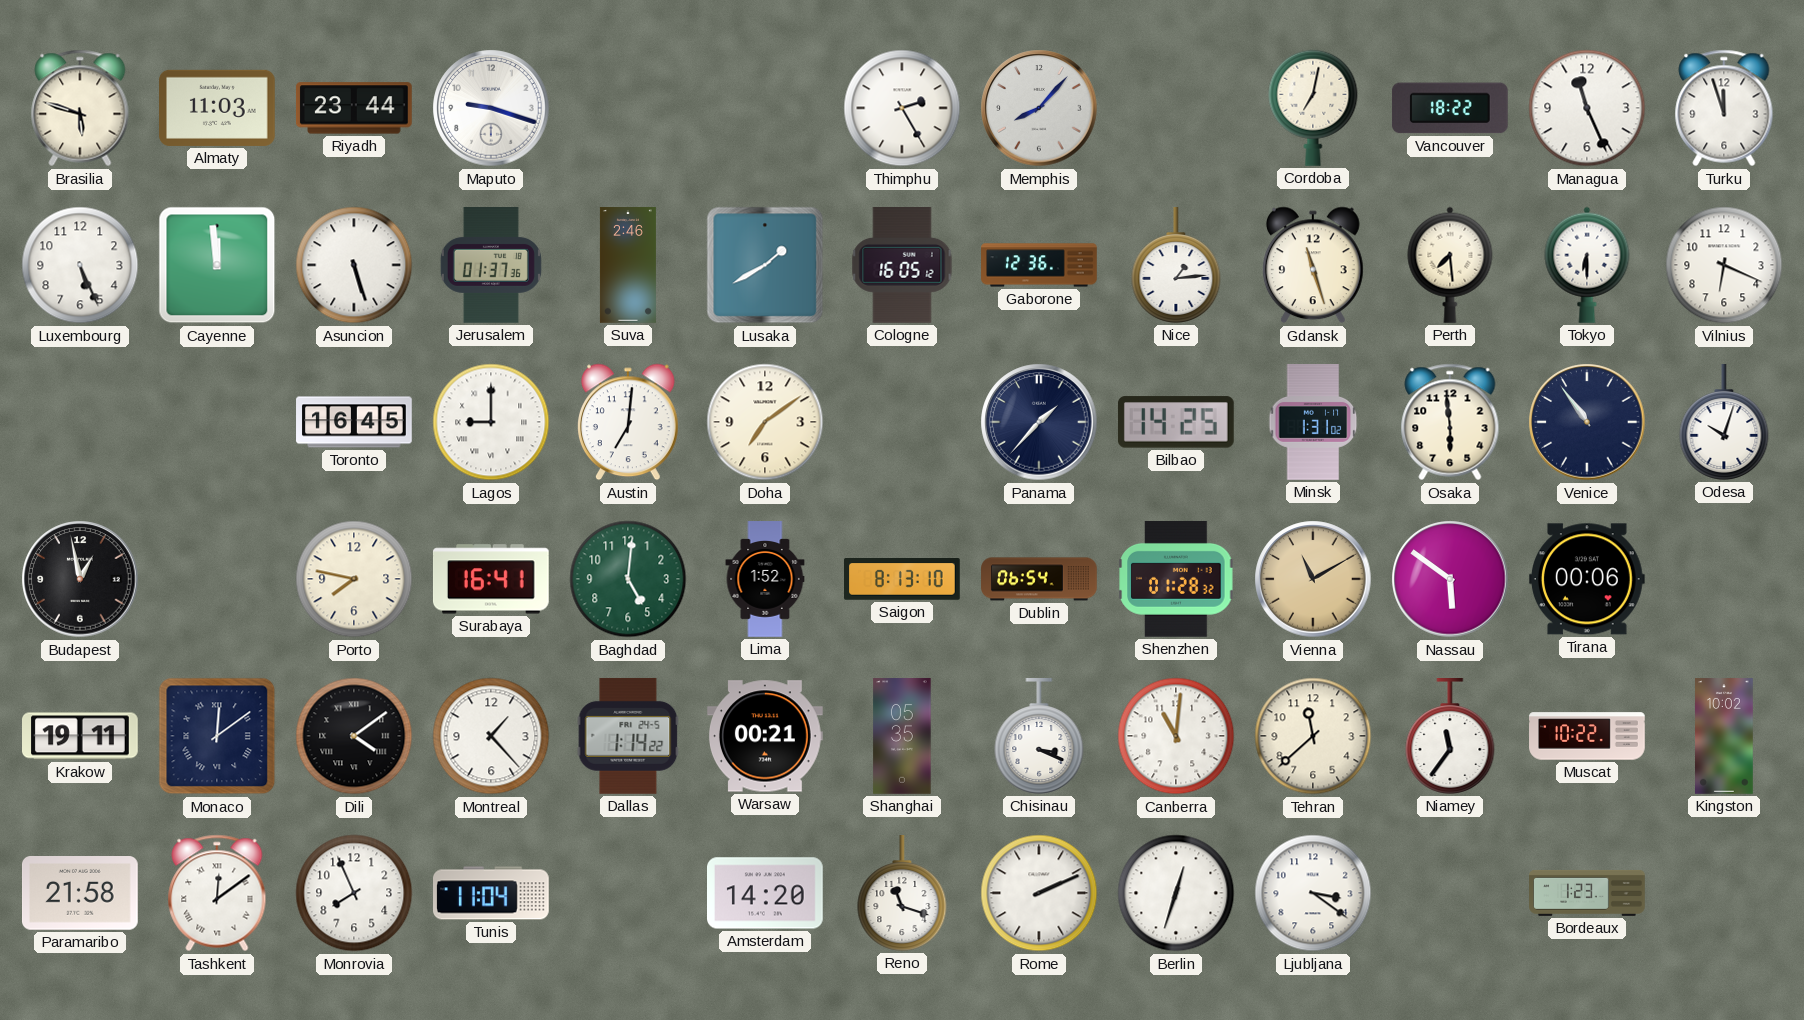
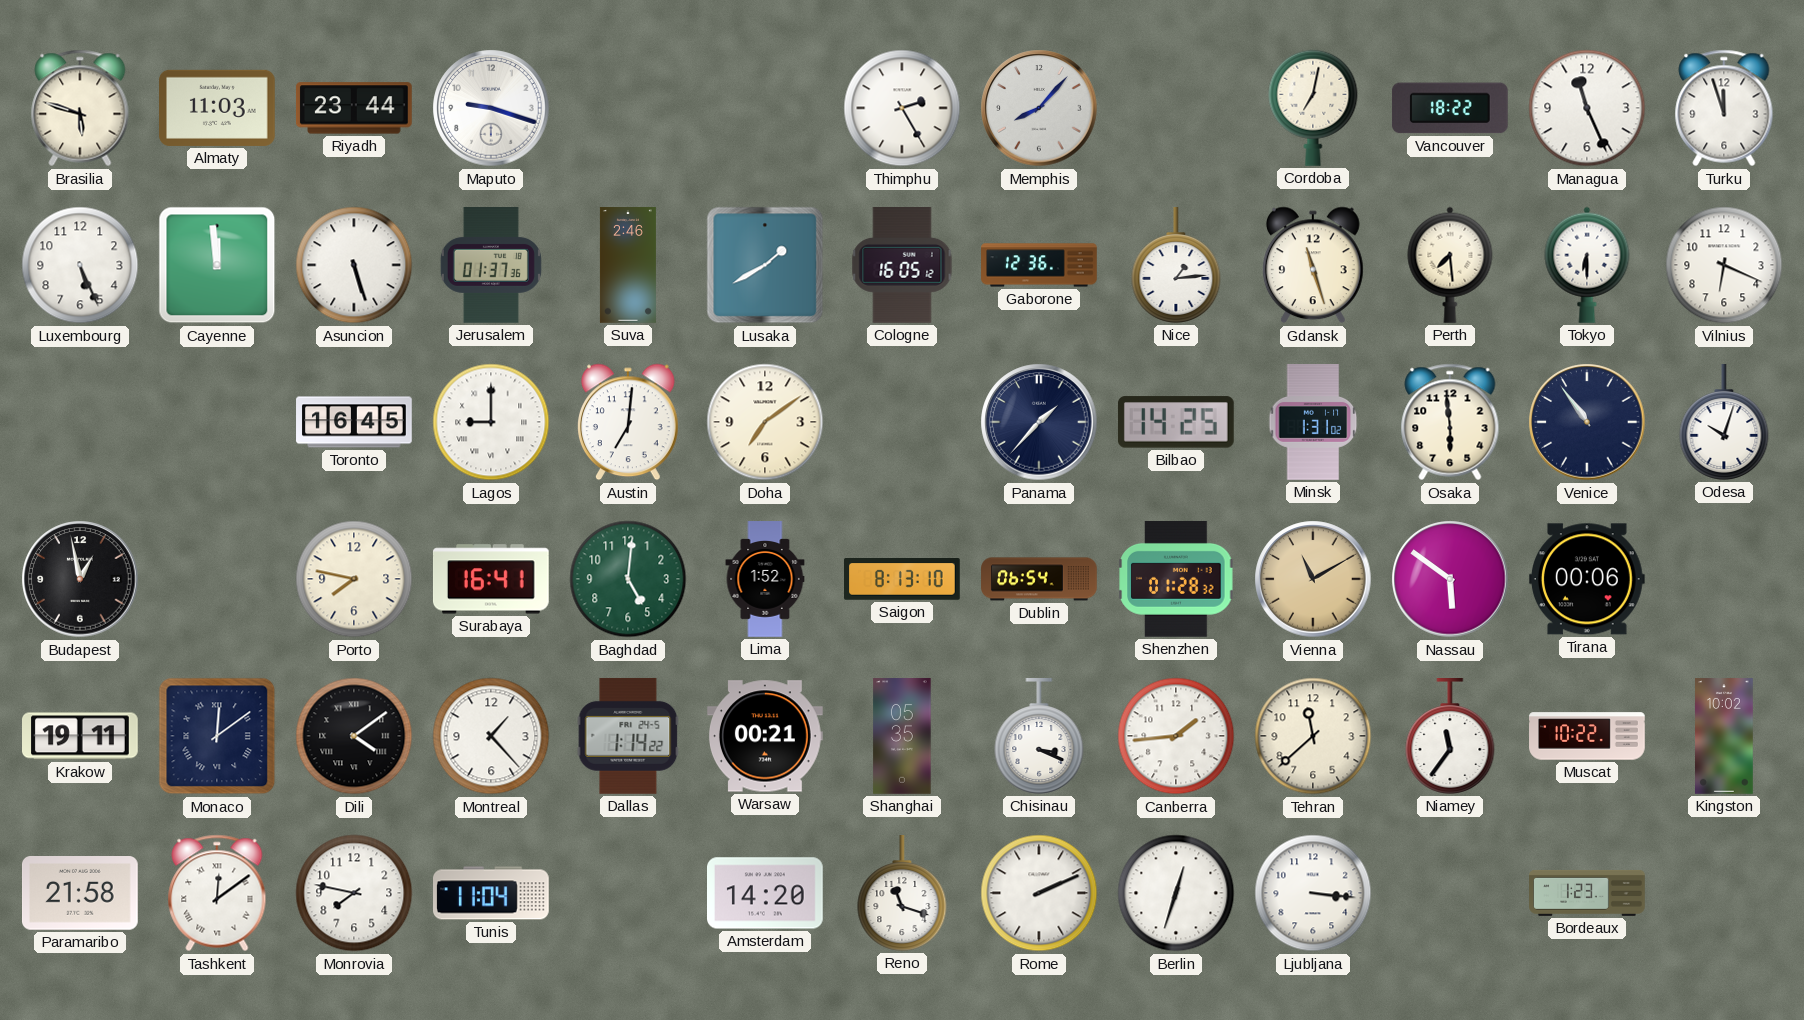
Canberra: 11:01 -> 1:44 (1176, 736)
Monrovia: 7:56 -> 7:47 (354, 893)
Ljubljana: 3:21 -> 3:16 (1313, 893)
